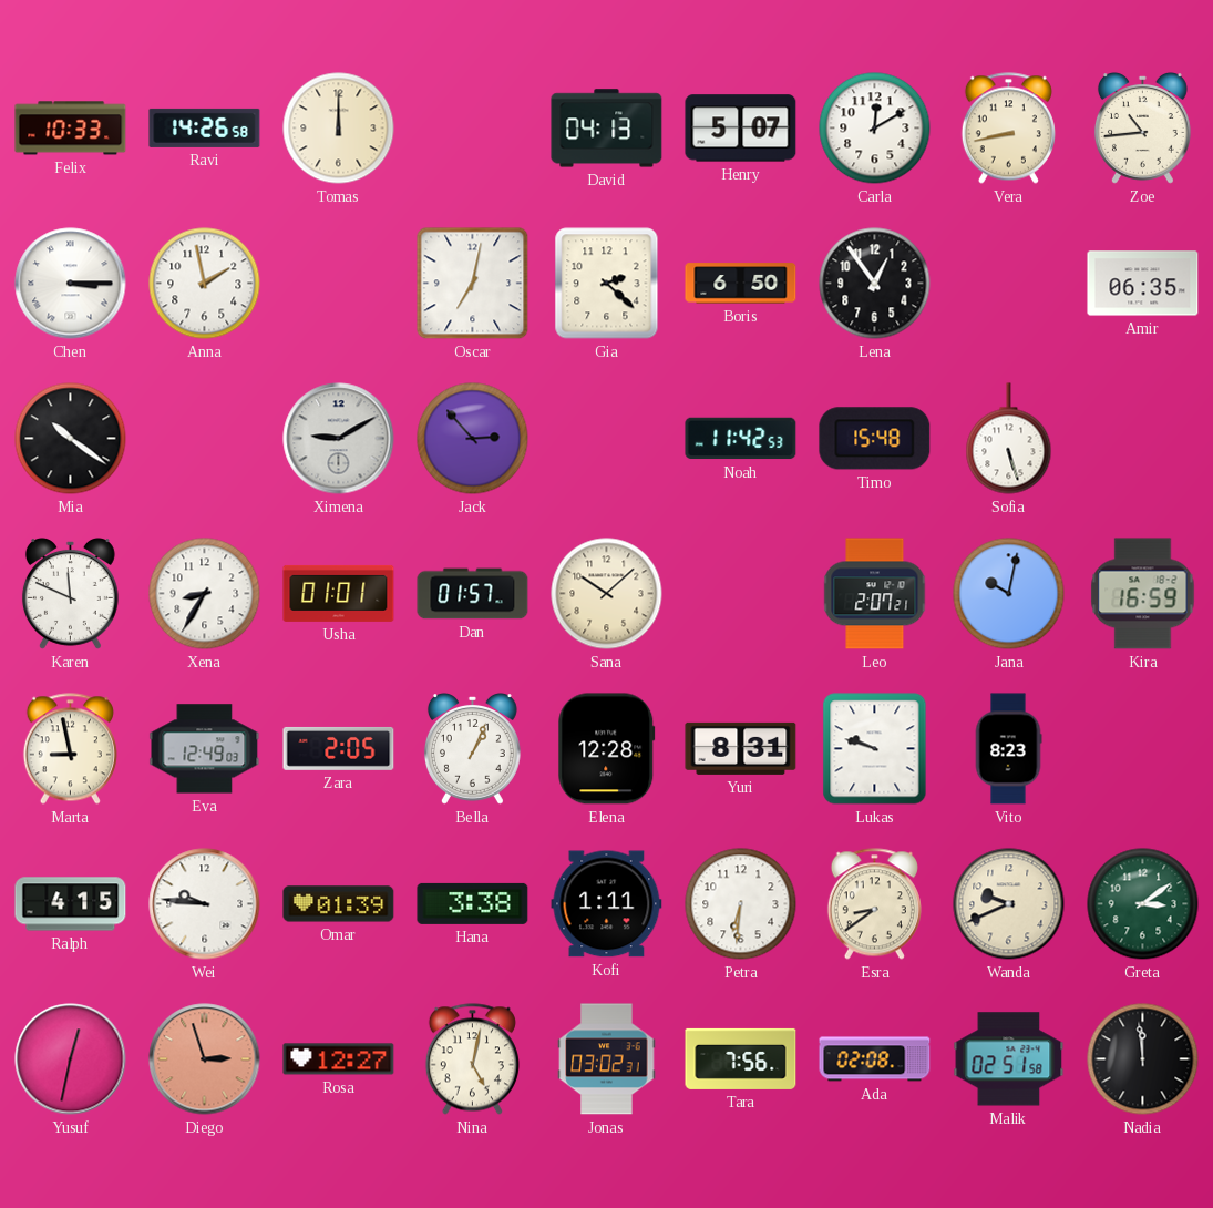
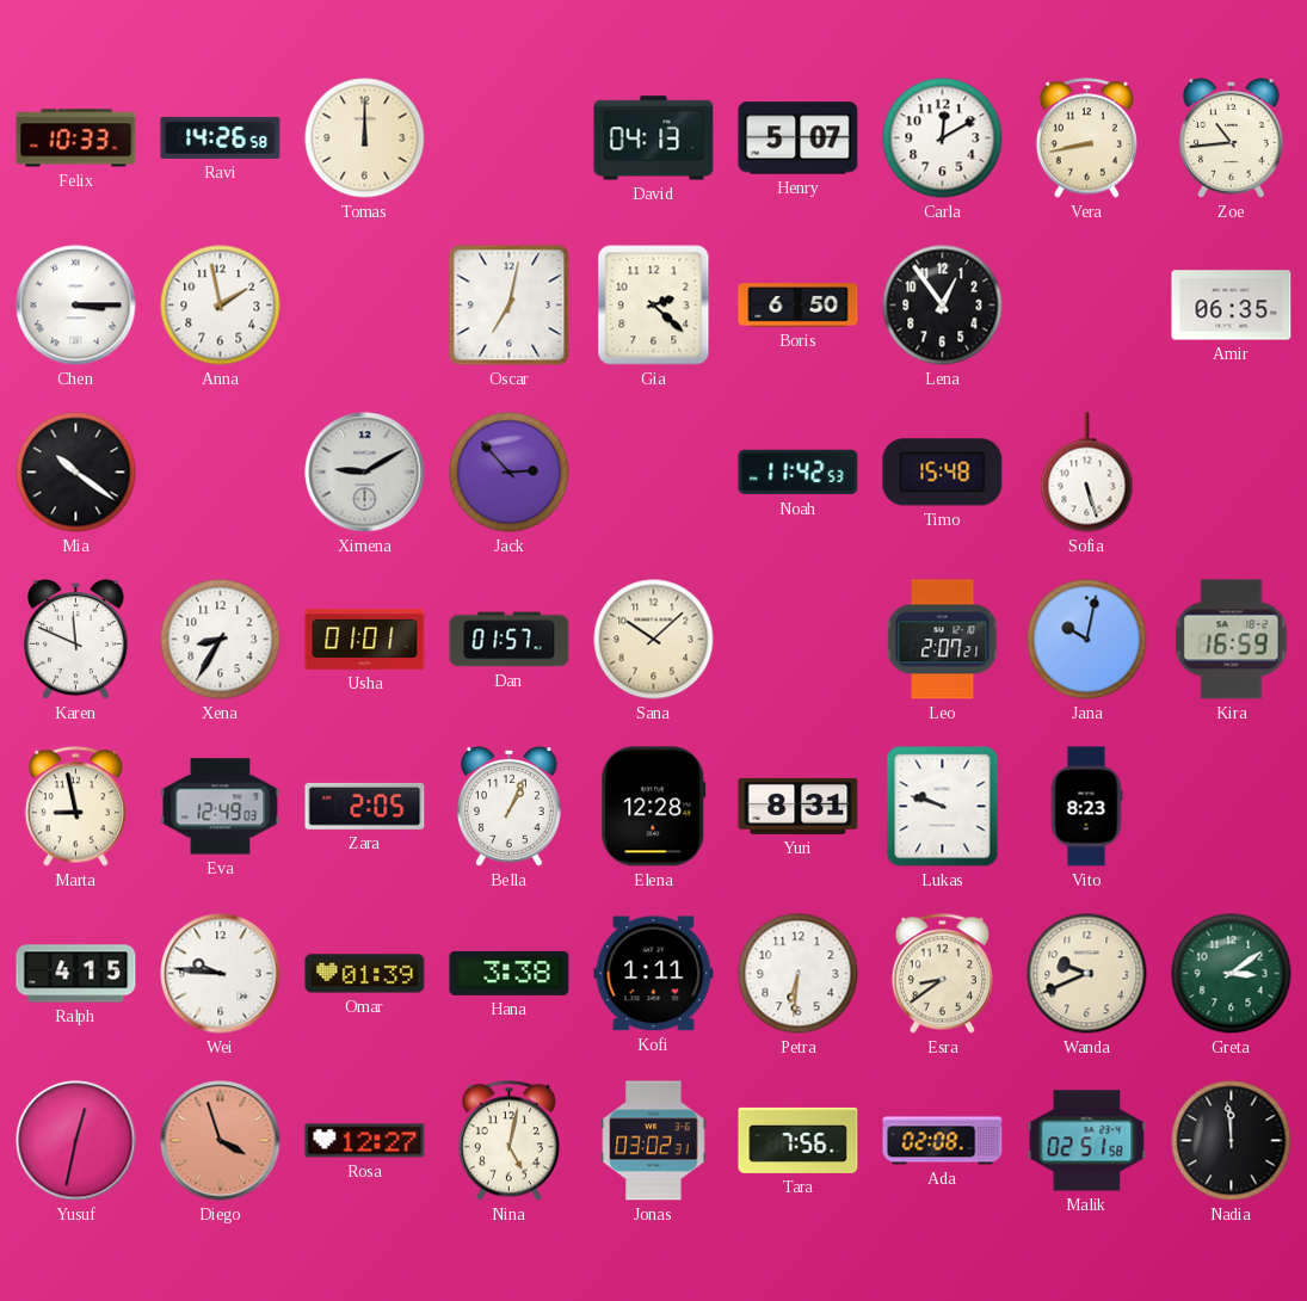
Diego: 2:57 -> 3:57 (221, 1141)
